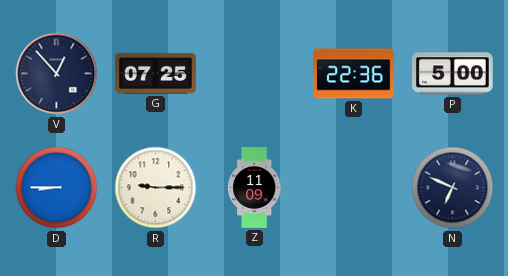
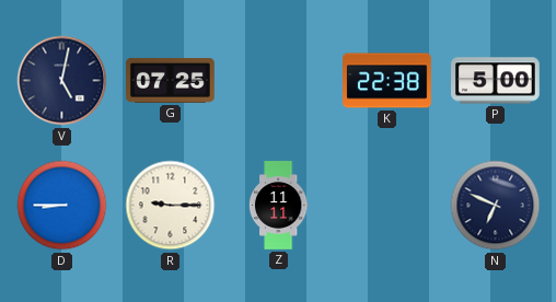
V: 12:53 -> 5:02 (62, 81)
K: 22:36 -> 22:38 (387, 81)
Z: 11:09 -> 11:11 (278, 206)
